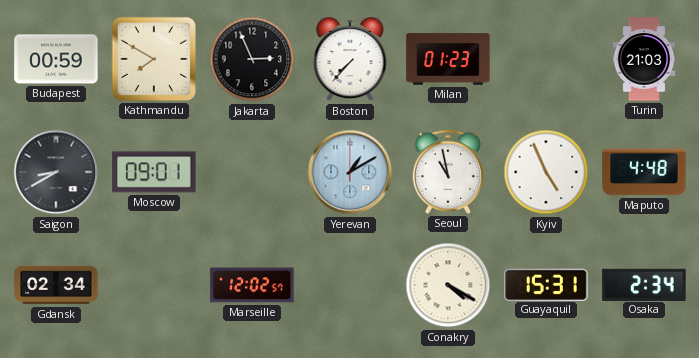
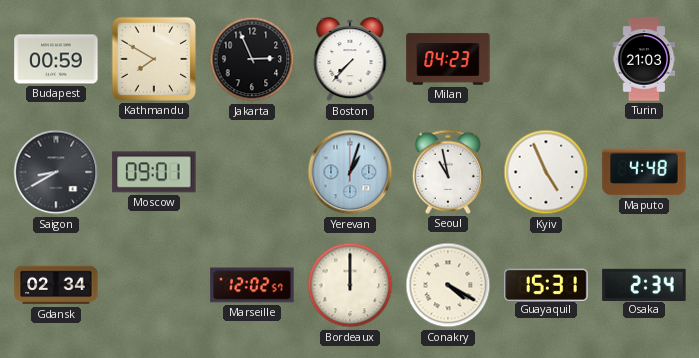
Milan: 01:23 -> 04:23 (448, 59)
Yerevan: 1:10 -> 1:03 (350, 172)
Bordeaux: none -> 12:00 (350, 285)
